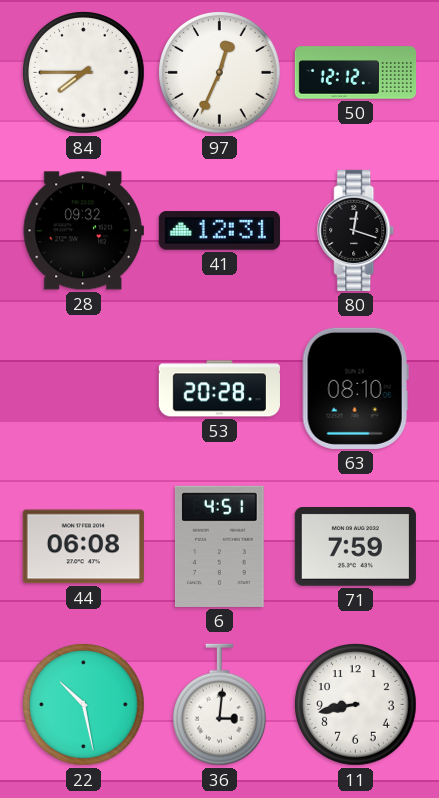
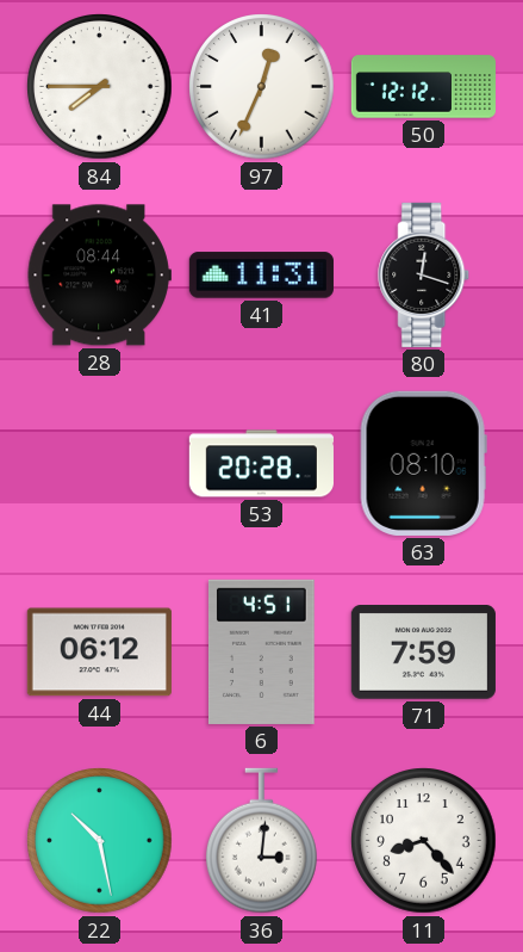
28: 09:32 -> 08:44 (99, 276)
41: 12:31 -> 11:31 (261, 276)
44: 06:08 -> 06:12 (99, 653)
11: 8:43 -> 8:23 (424, 841)
